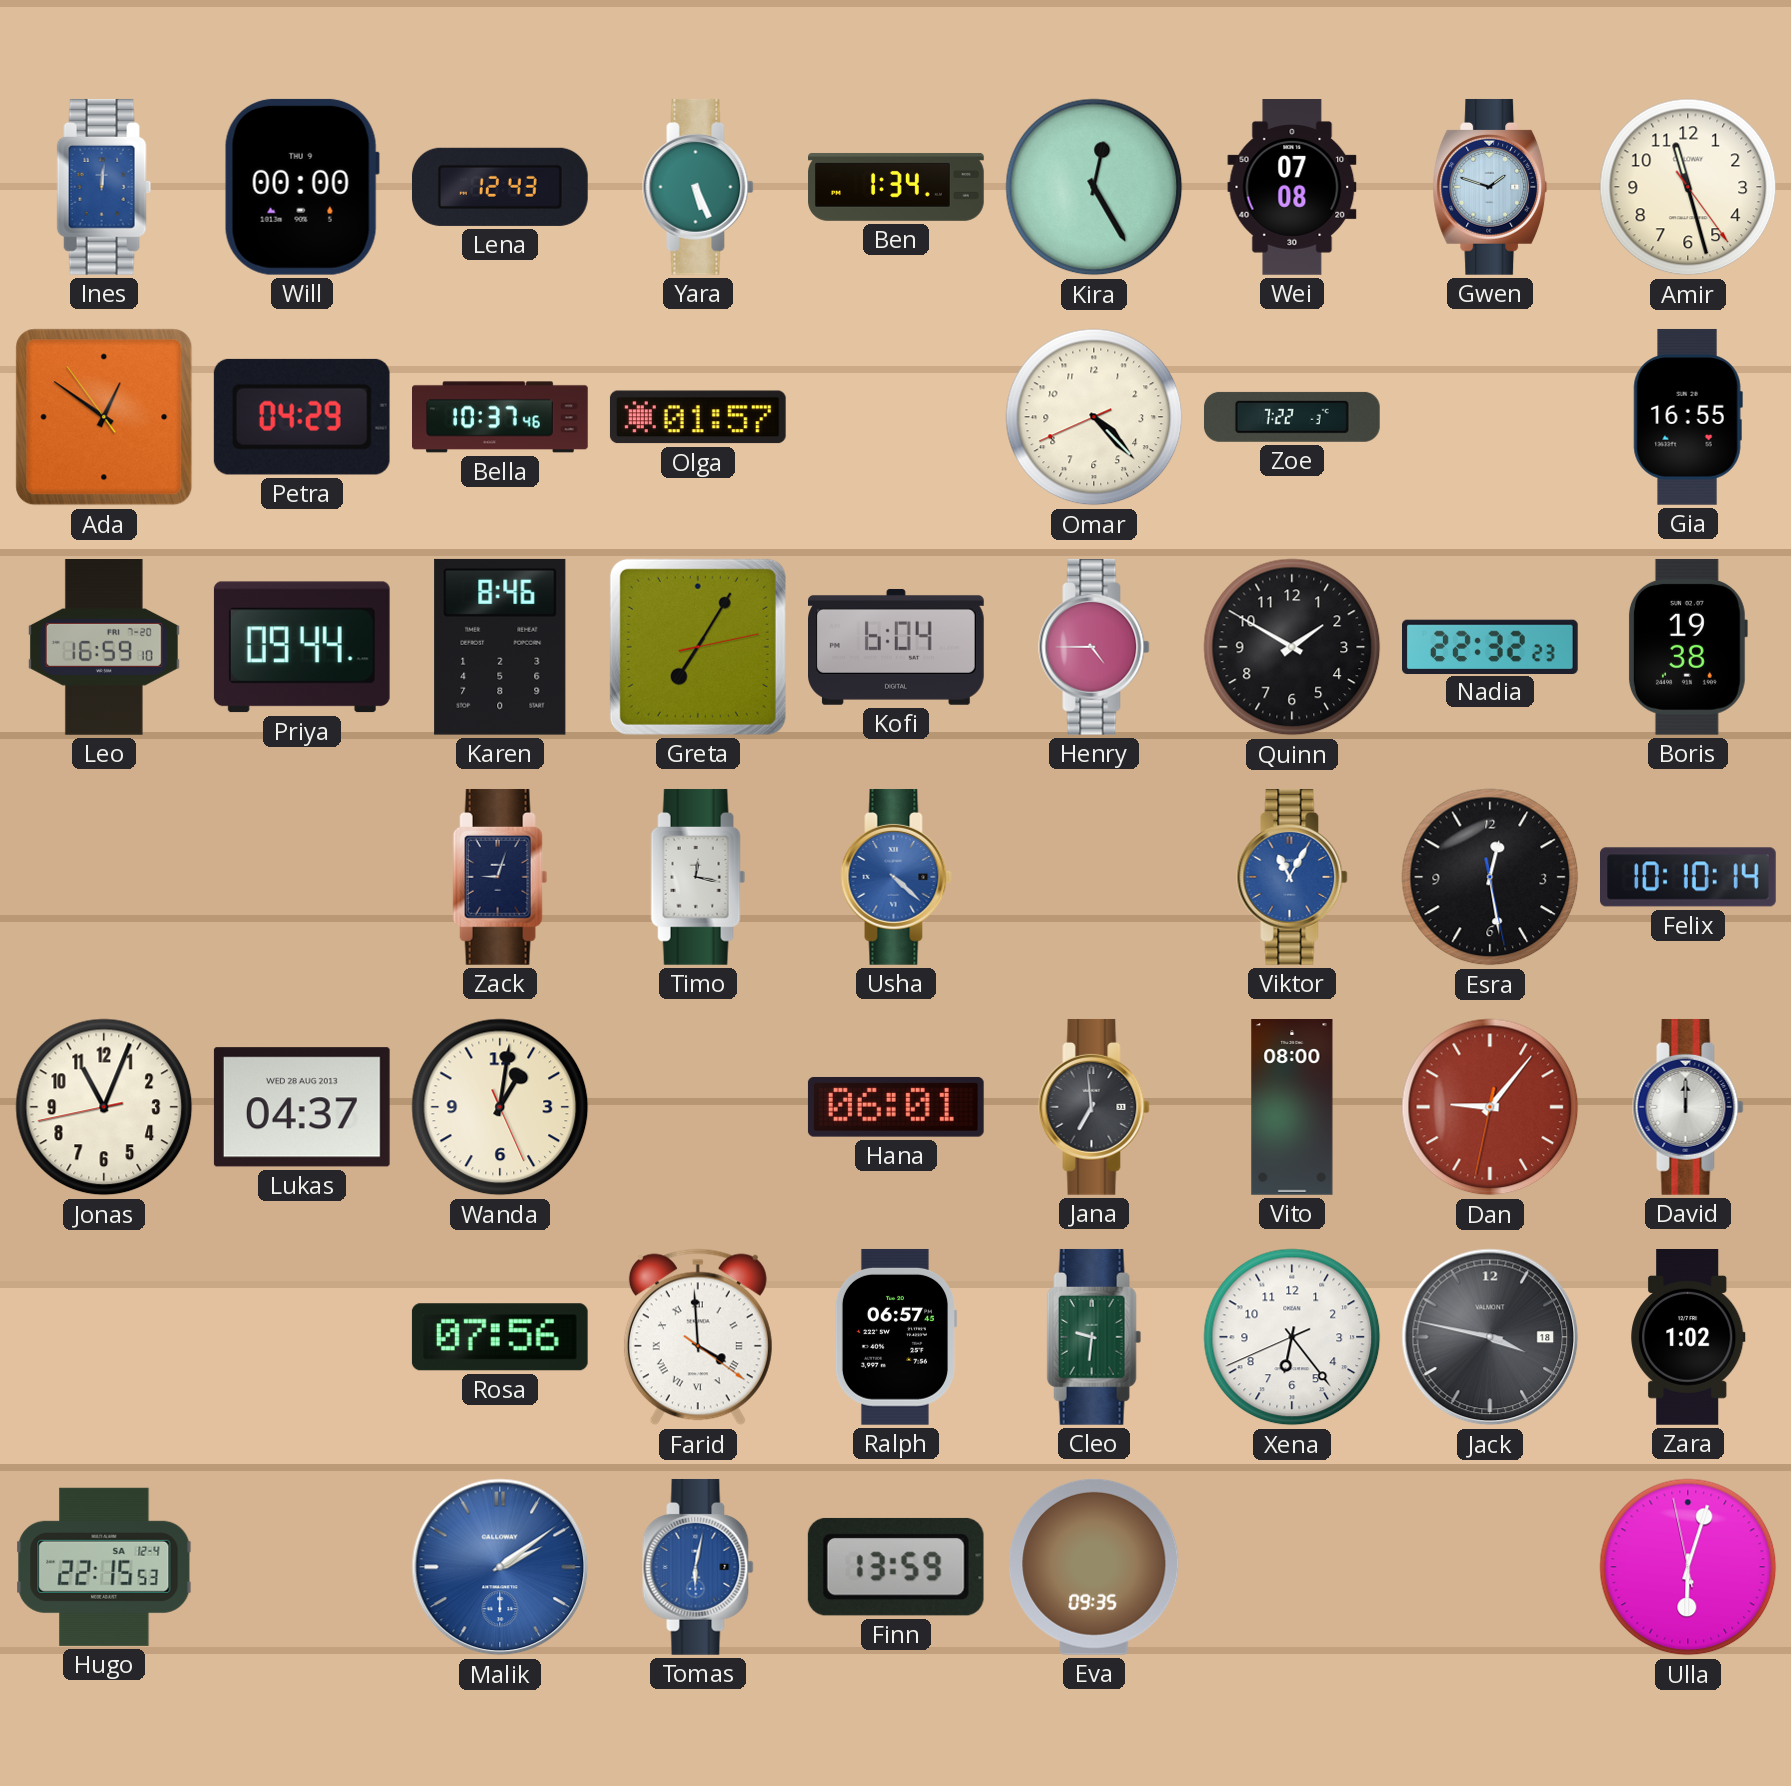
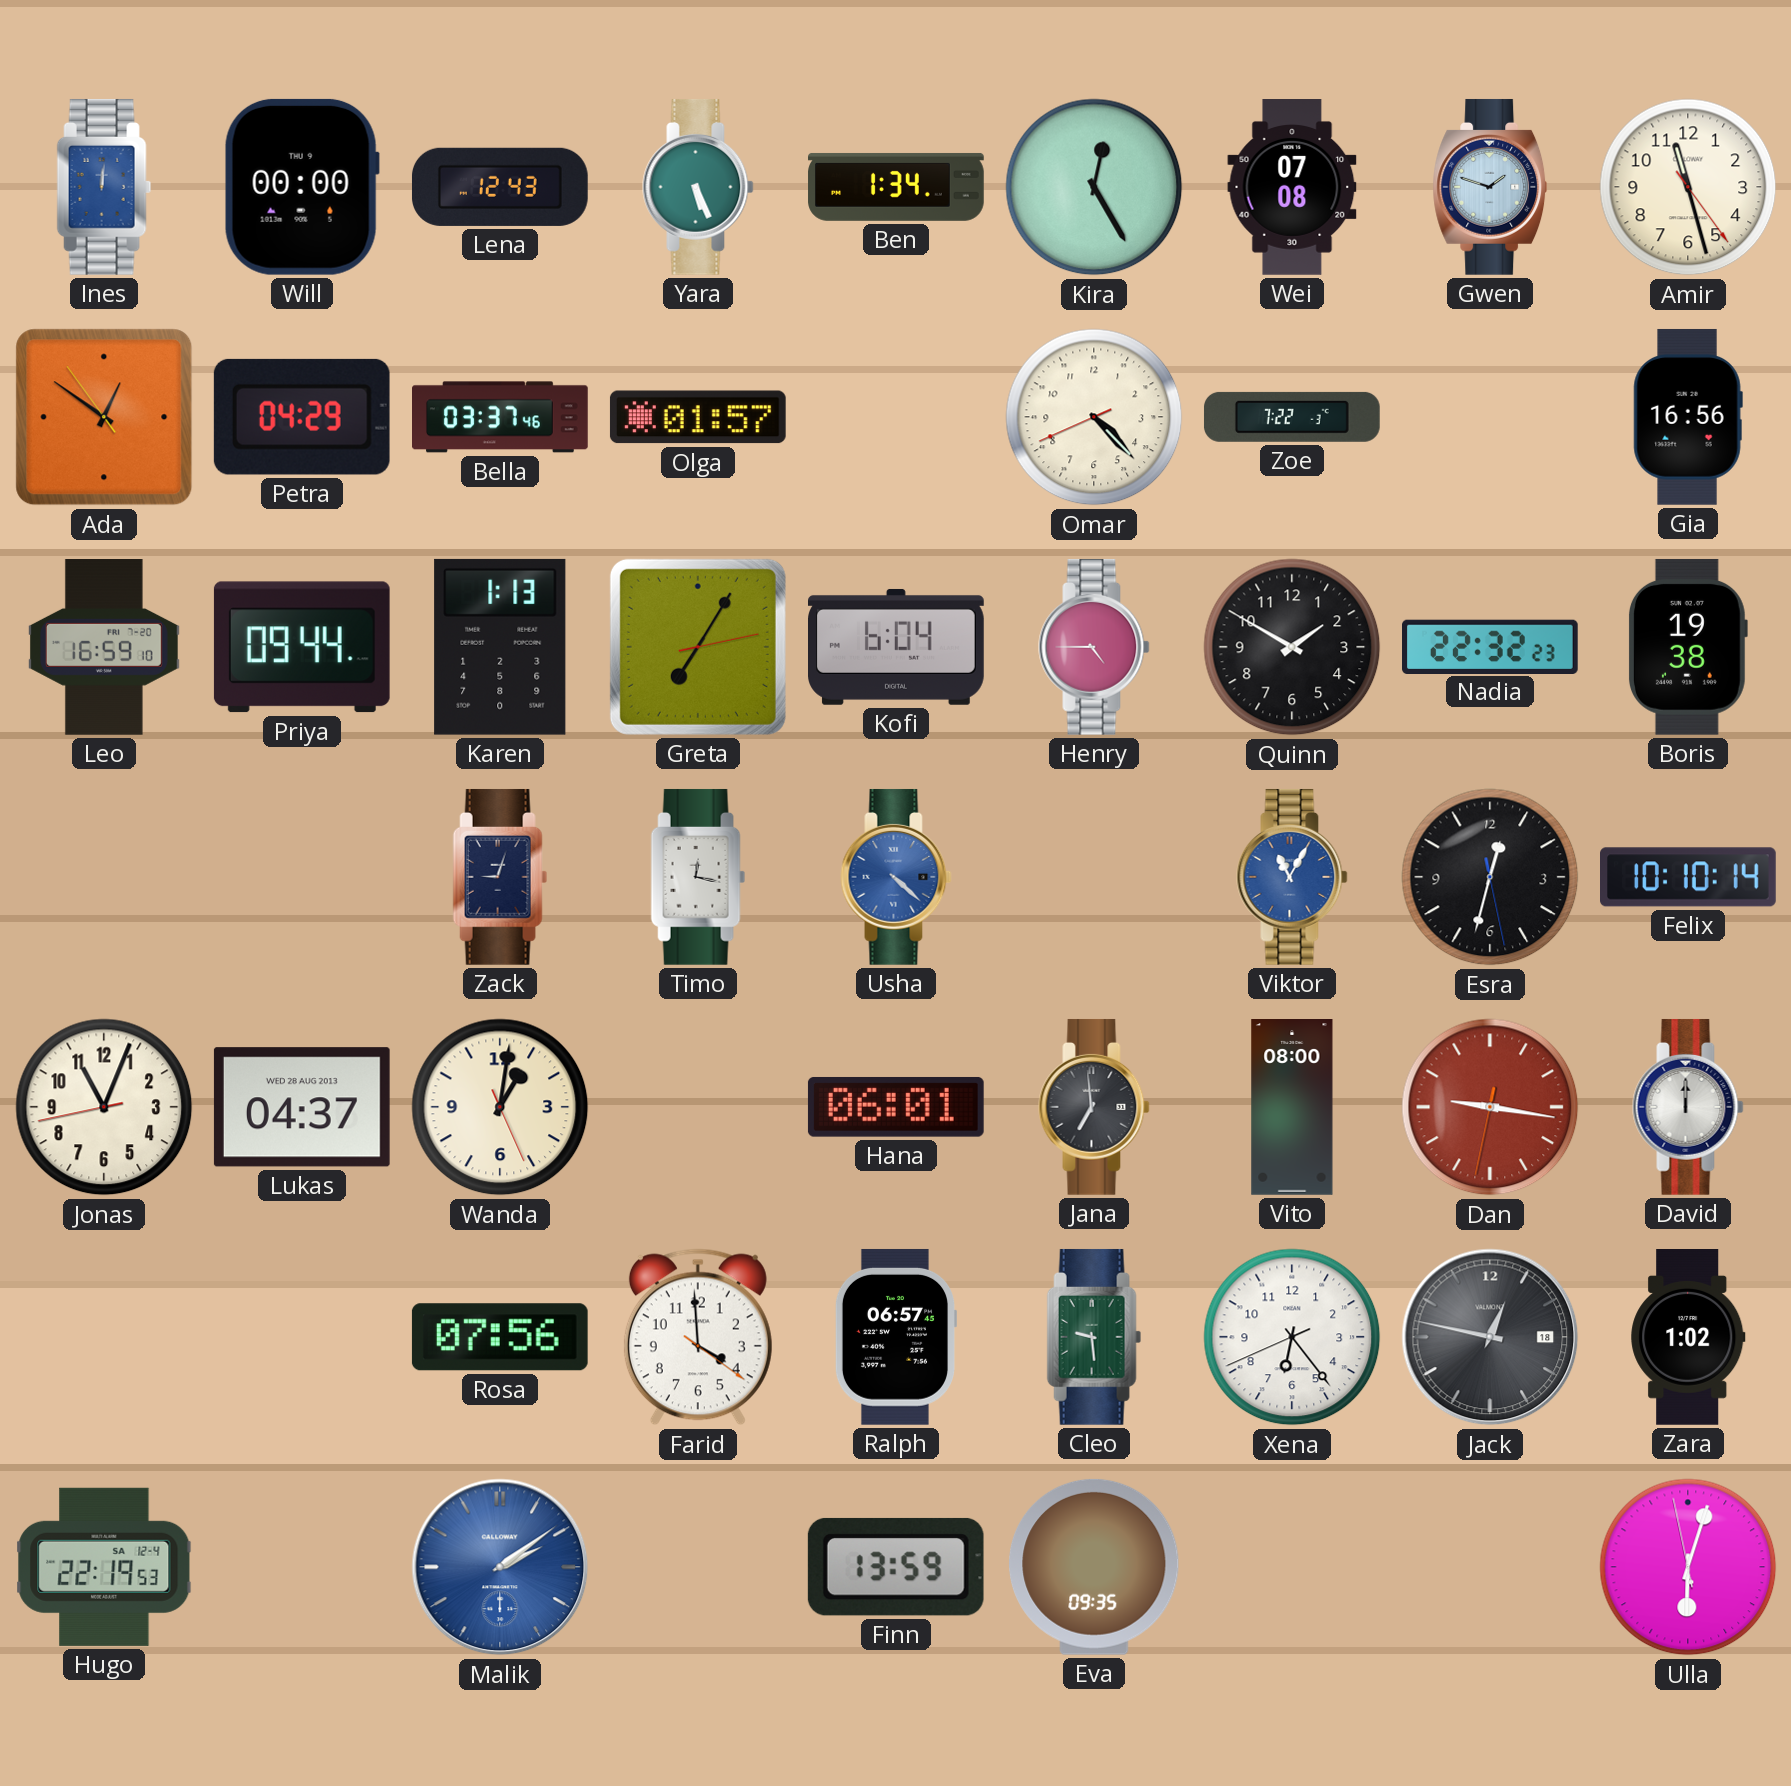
Bella: 10:37 -> 03:37 (501, 417)
Gia: 16:55 -> 16:56 (1688, 417)
Karen: 8:46 -> 1:13 (500, 647)
Esra: 12:28 -> 12:32 (1490, 877)
Dan: 9:06 -> 9:16 (1490, 1107)
Farid numerals: Roman -> Arabic (698, 1337)
Cleo: 9:31 -> 9:29 (1094, 1337)
Jack: 3:47 -> 12:47 (1490, 1337)
Hugo: 22:15 -> 22:19 (104, 1567)
Tomas: 6:02 -> none (698, 1567)
